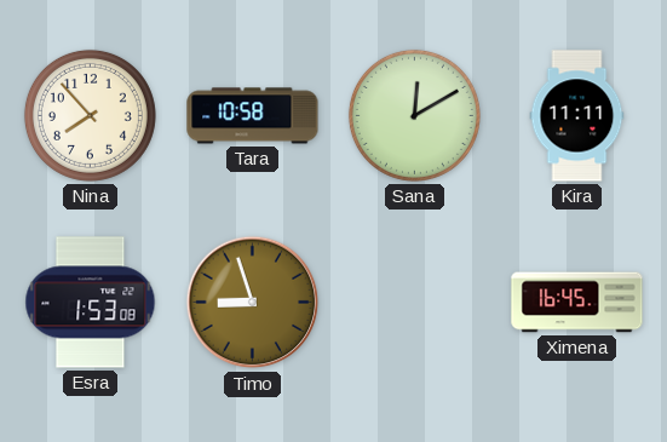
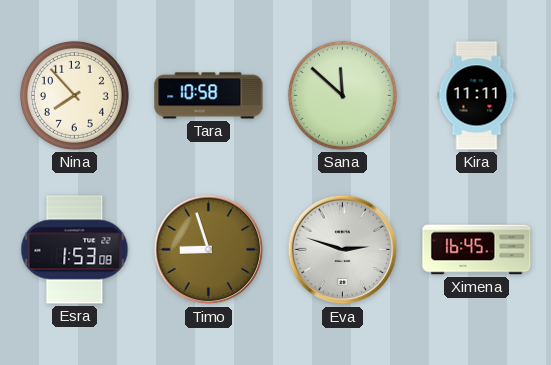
Sana: 12:10 -> 11:52 (342, 95)
Eva: none -> 2:48 (343, 250)
